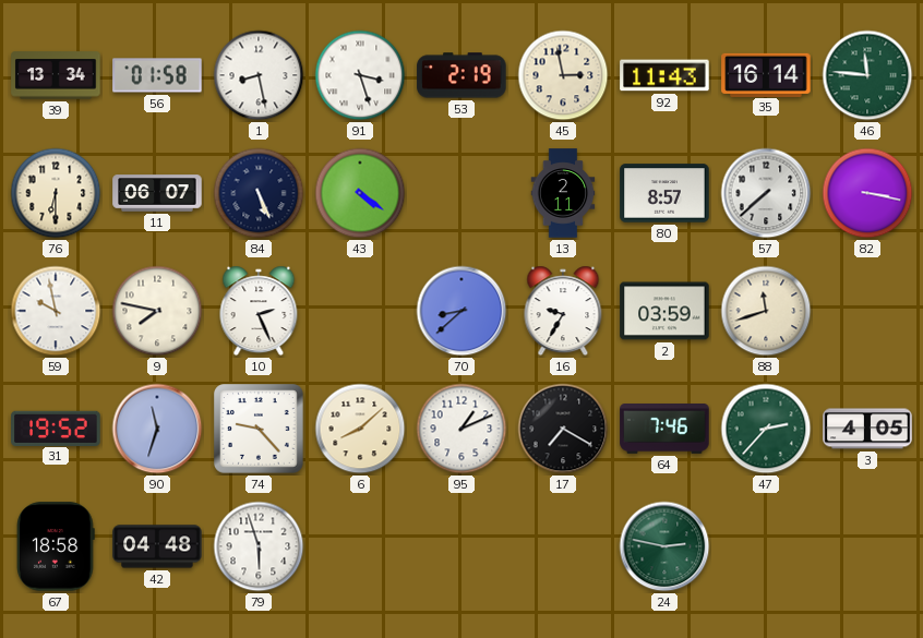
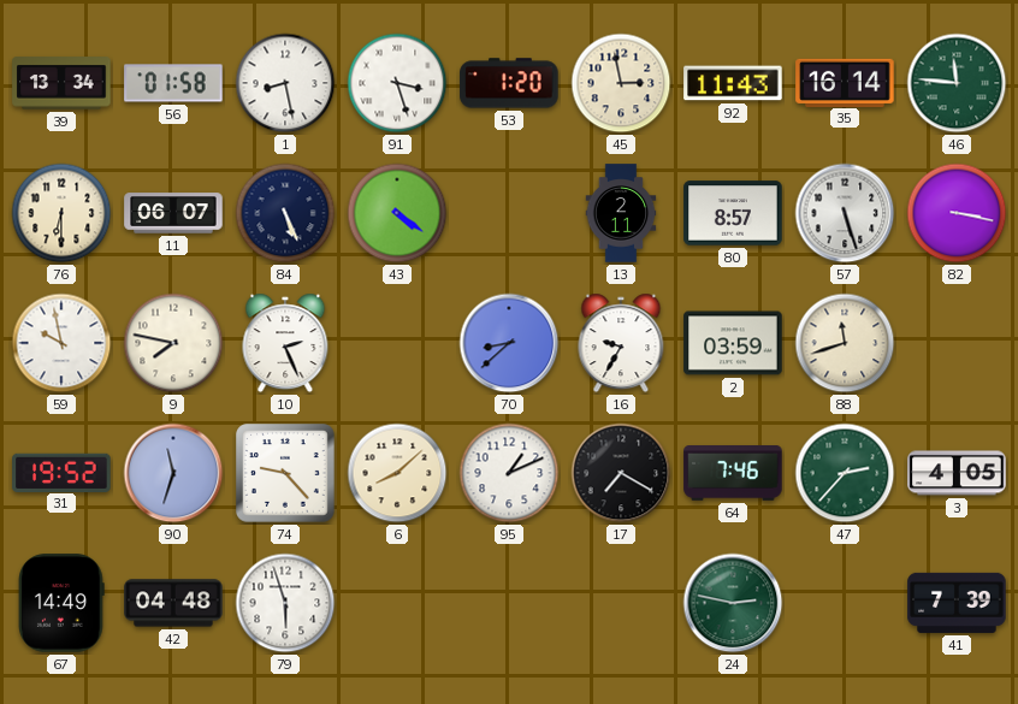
53: 2:19 -> 1:20 (509, 83)
57: 7:38 -> 5:27 (845, 213)
67: 18:58 -> 14:49 (61, 603)
41: none -> 7:39 (957, 603)
